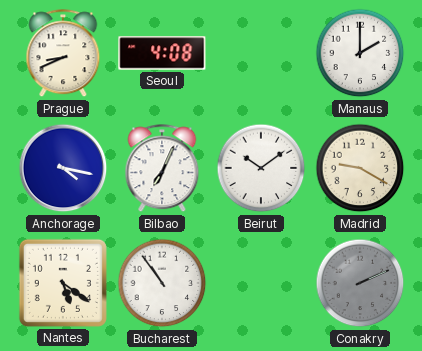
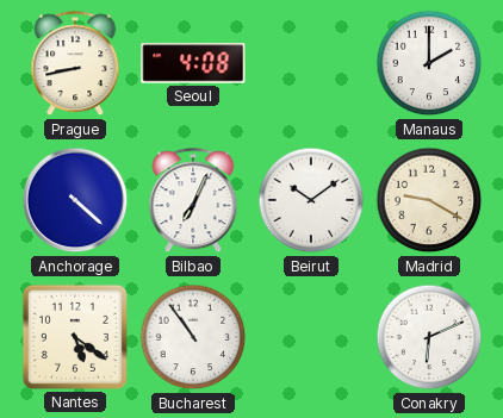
Prague: 8:41 -> 8:43 (75, 64)
Anchorage: 4:17 -> 4:22 (75, 200)
Conakry: 2:11 -> 6:11 (429, 337)
Conakry dial: grey -> white (429, 337)
